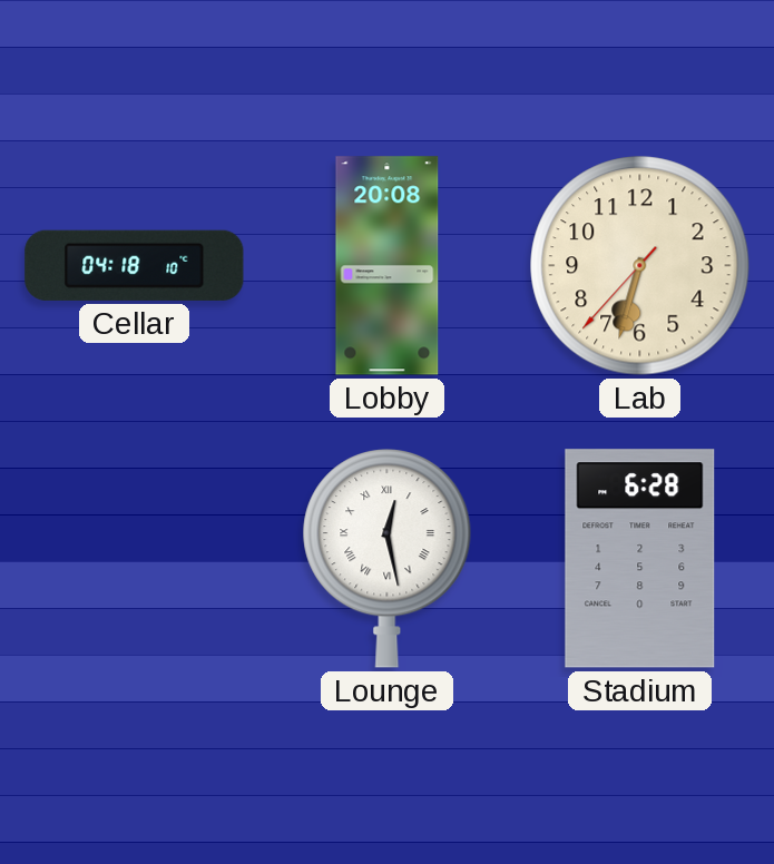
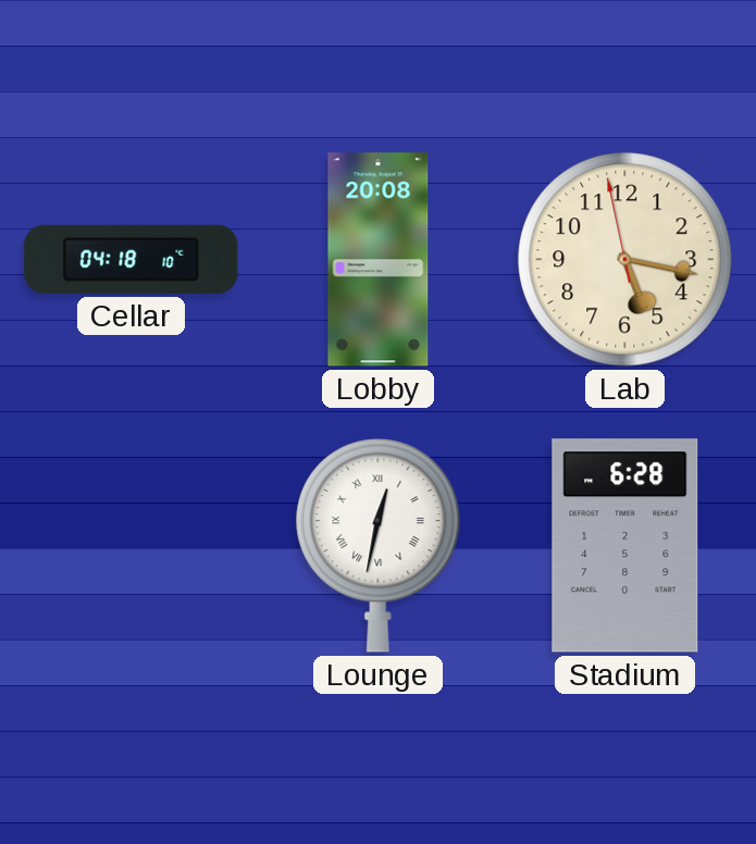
Lab: 6:32 -> 5:16 (625, 260)
Lounge: 12:28 -> 12:32 (379, 546)
